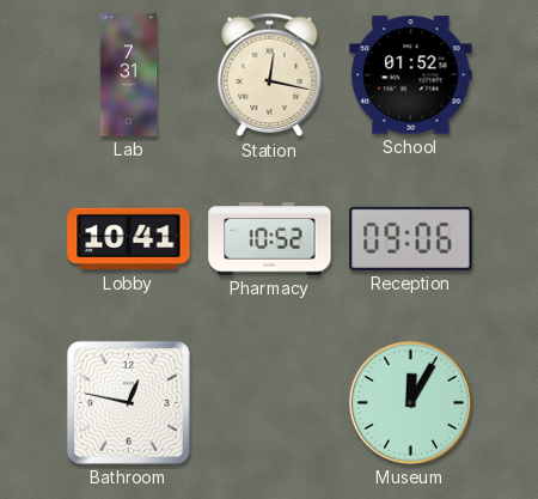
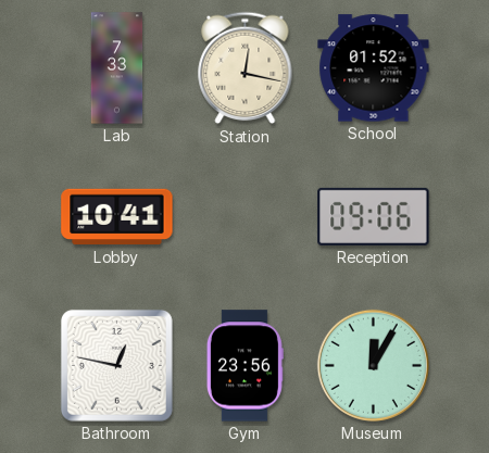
Lab: 7:31 -> 7:33 (117, 68)
Pharmacy: 10:52 -> none (270, 239)
Gym: none -> 23:56 (244, 366)
